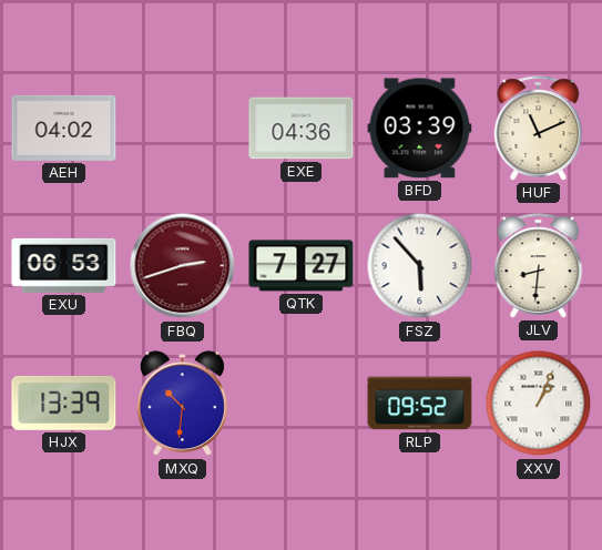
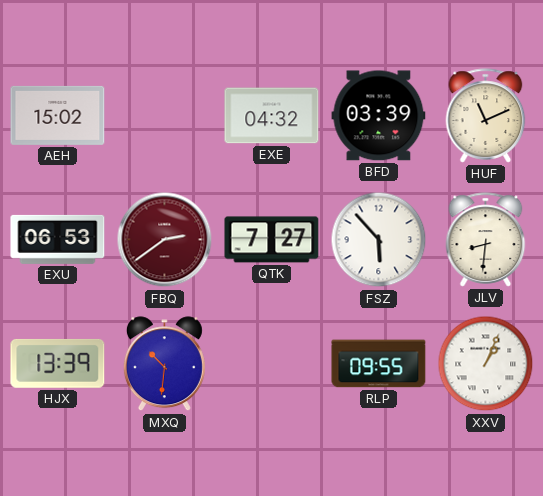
AEH: 04:02 -> 15:02 (58, 115)
EXE: 04:36 -> 04:32 (272, 116)
FBQ: 2:42 -> 2:39 (165, 240)
RLP: 09:52 -> 09:55 (379, 364)
